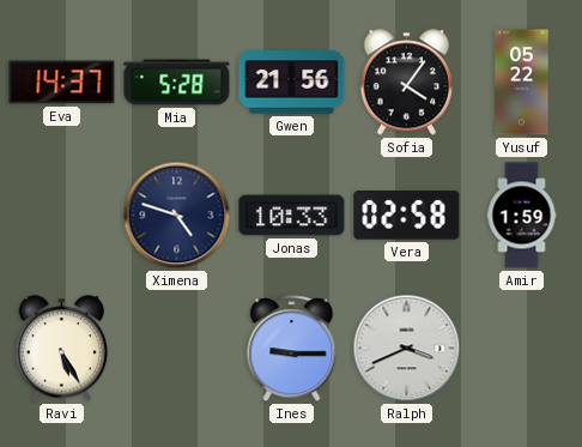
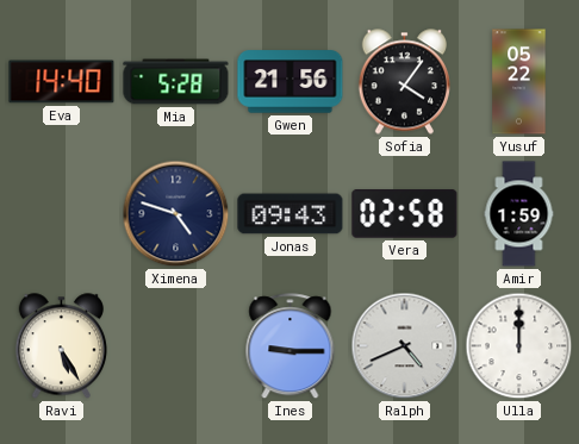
Eva: 14:37 -> 14:40 (62, 82)
Jonas: 10:33 -> 09:43 (291, 214)
Ralph: 3:41 -> 4:41 (405, 346)
Ulla: none -> 12:00 (519, 346)
